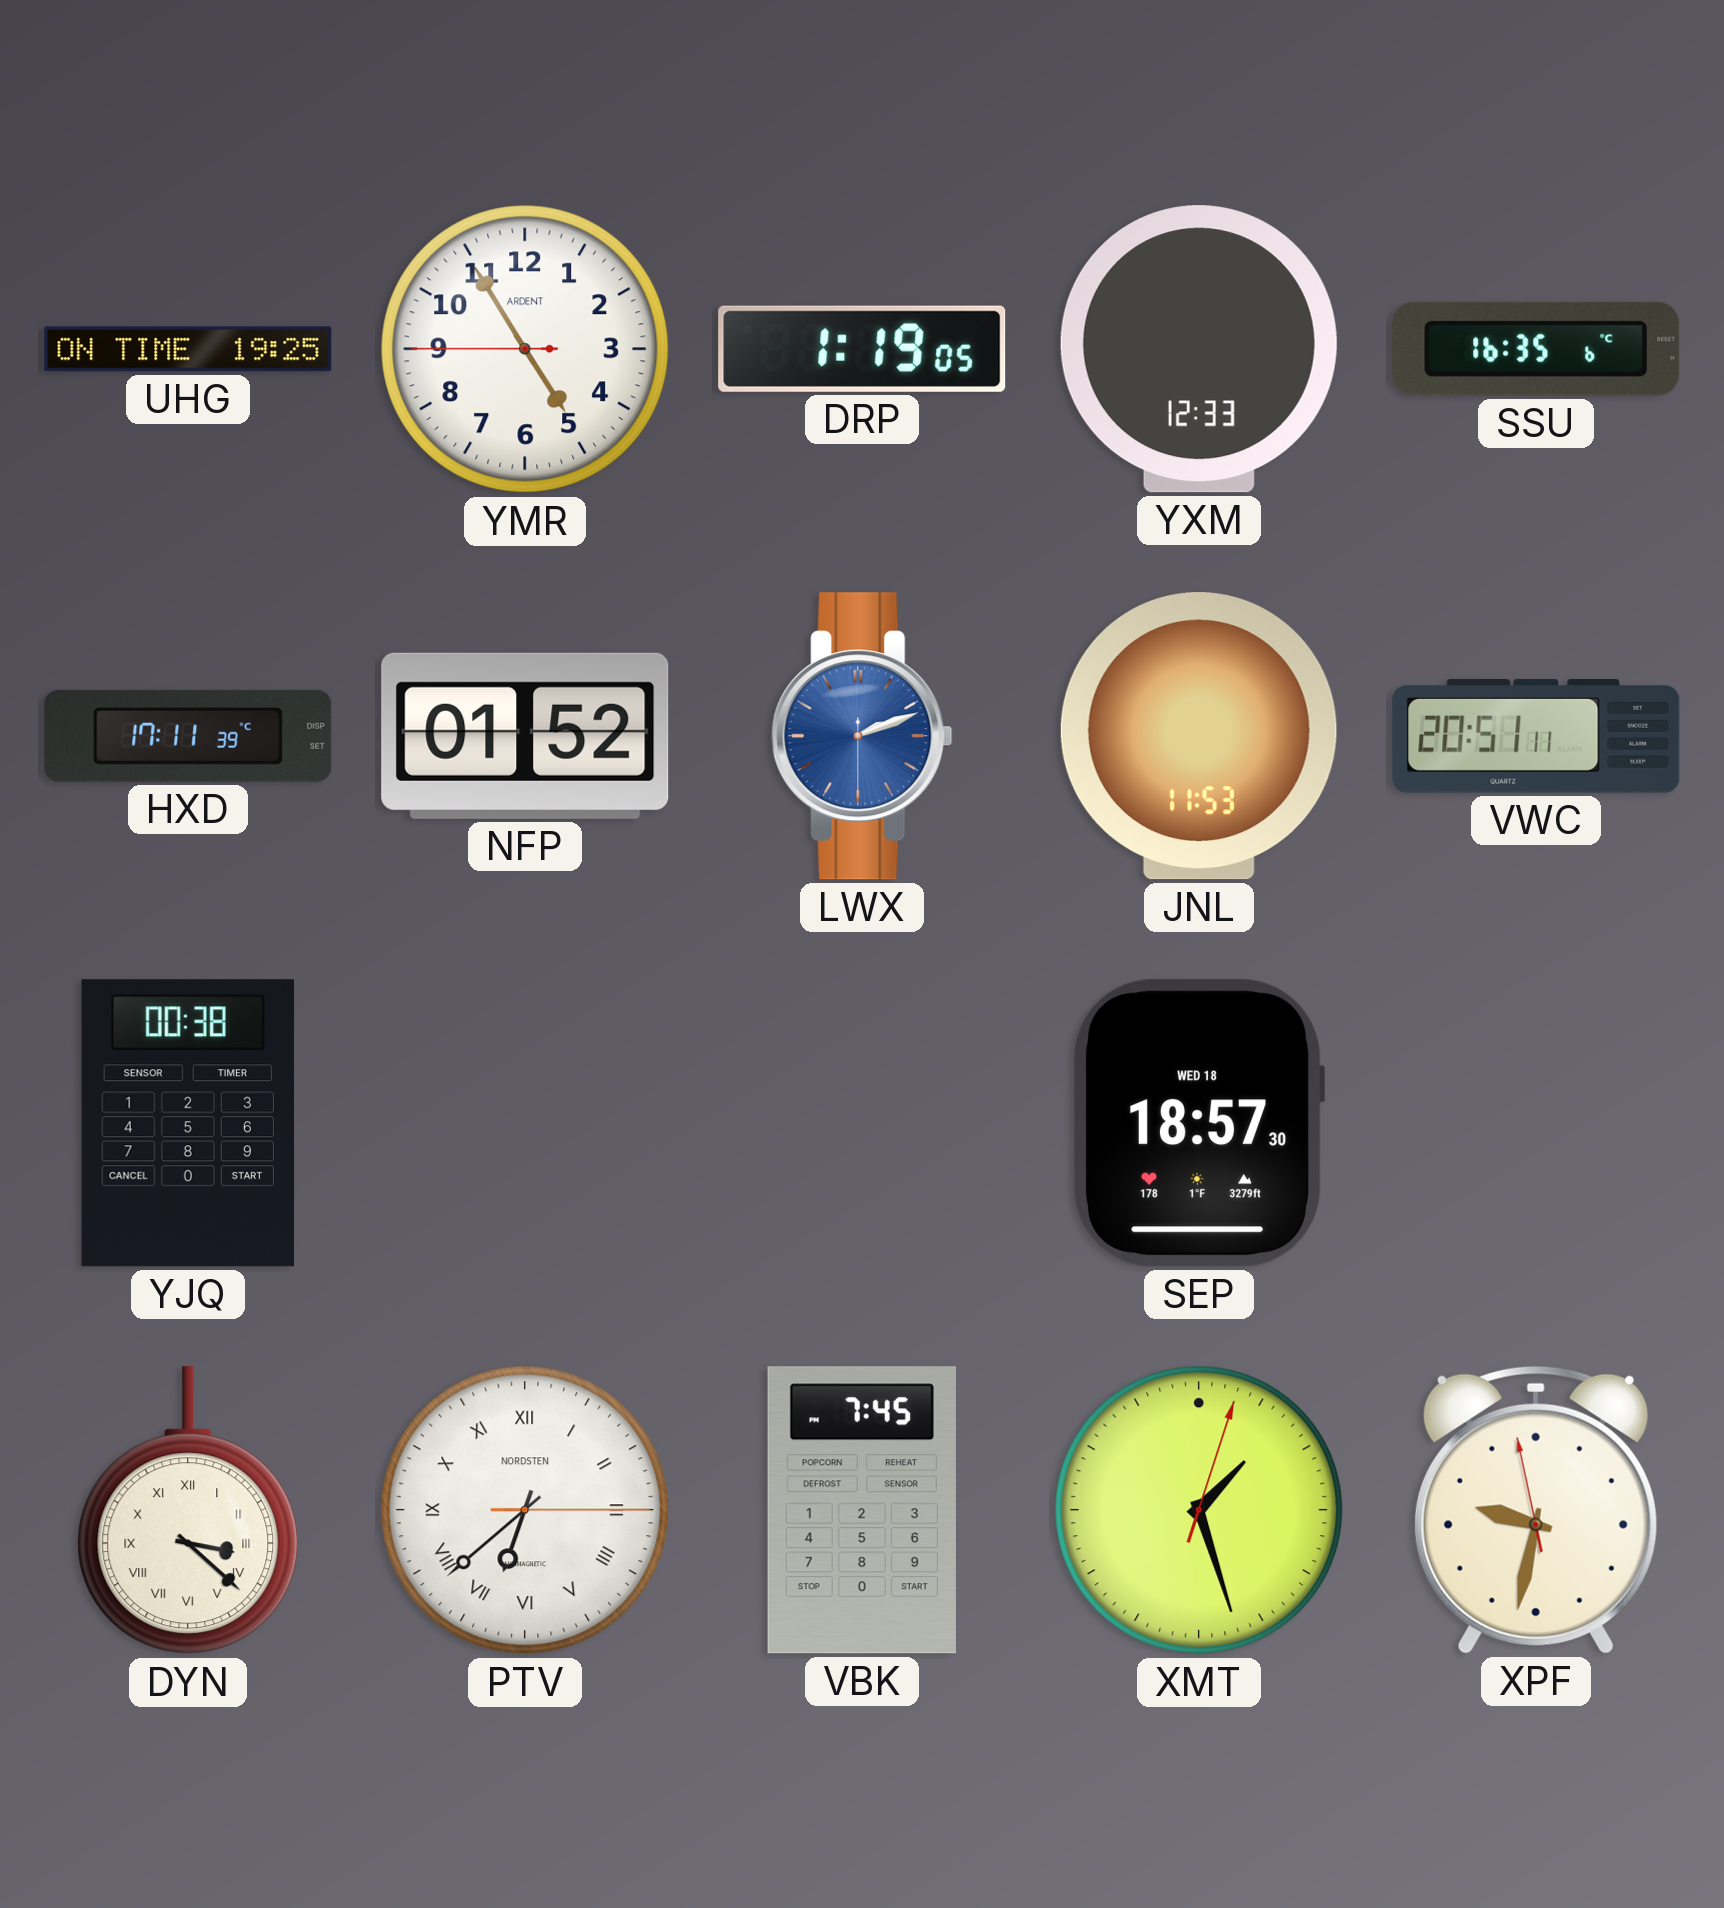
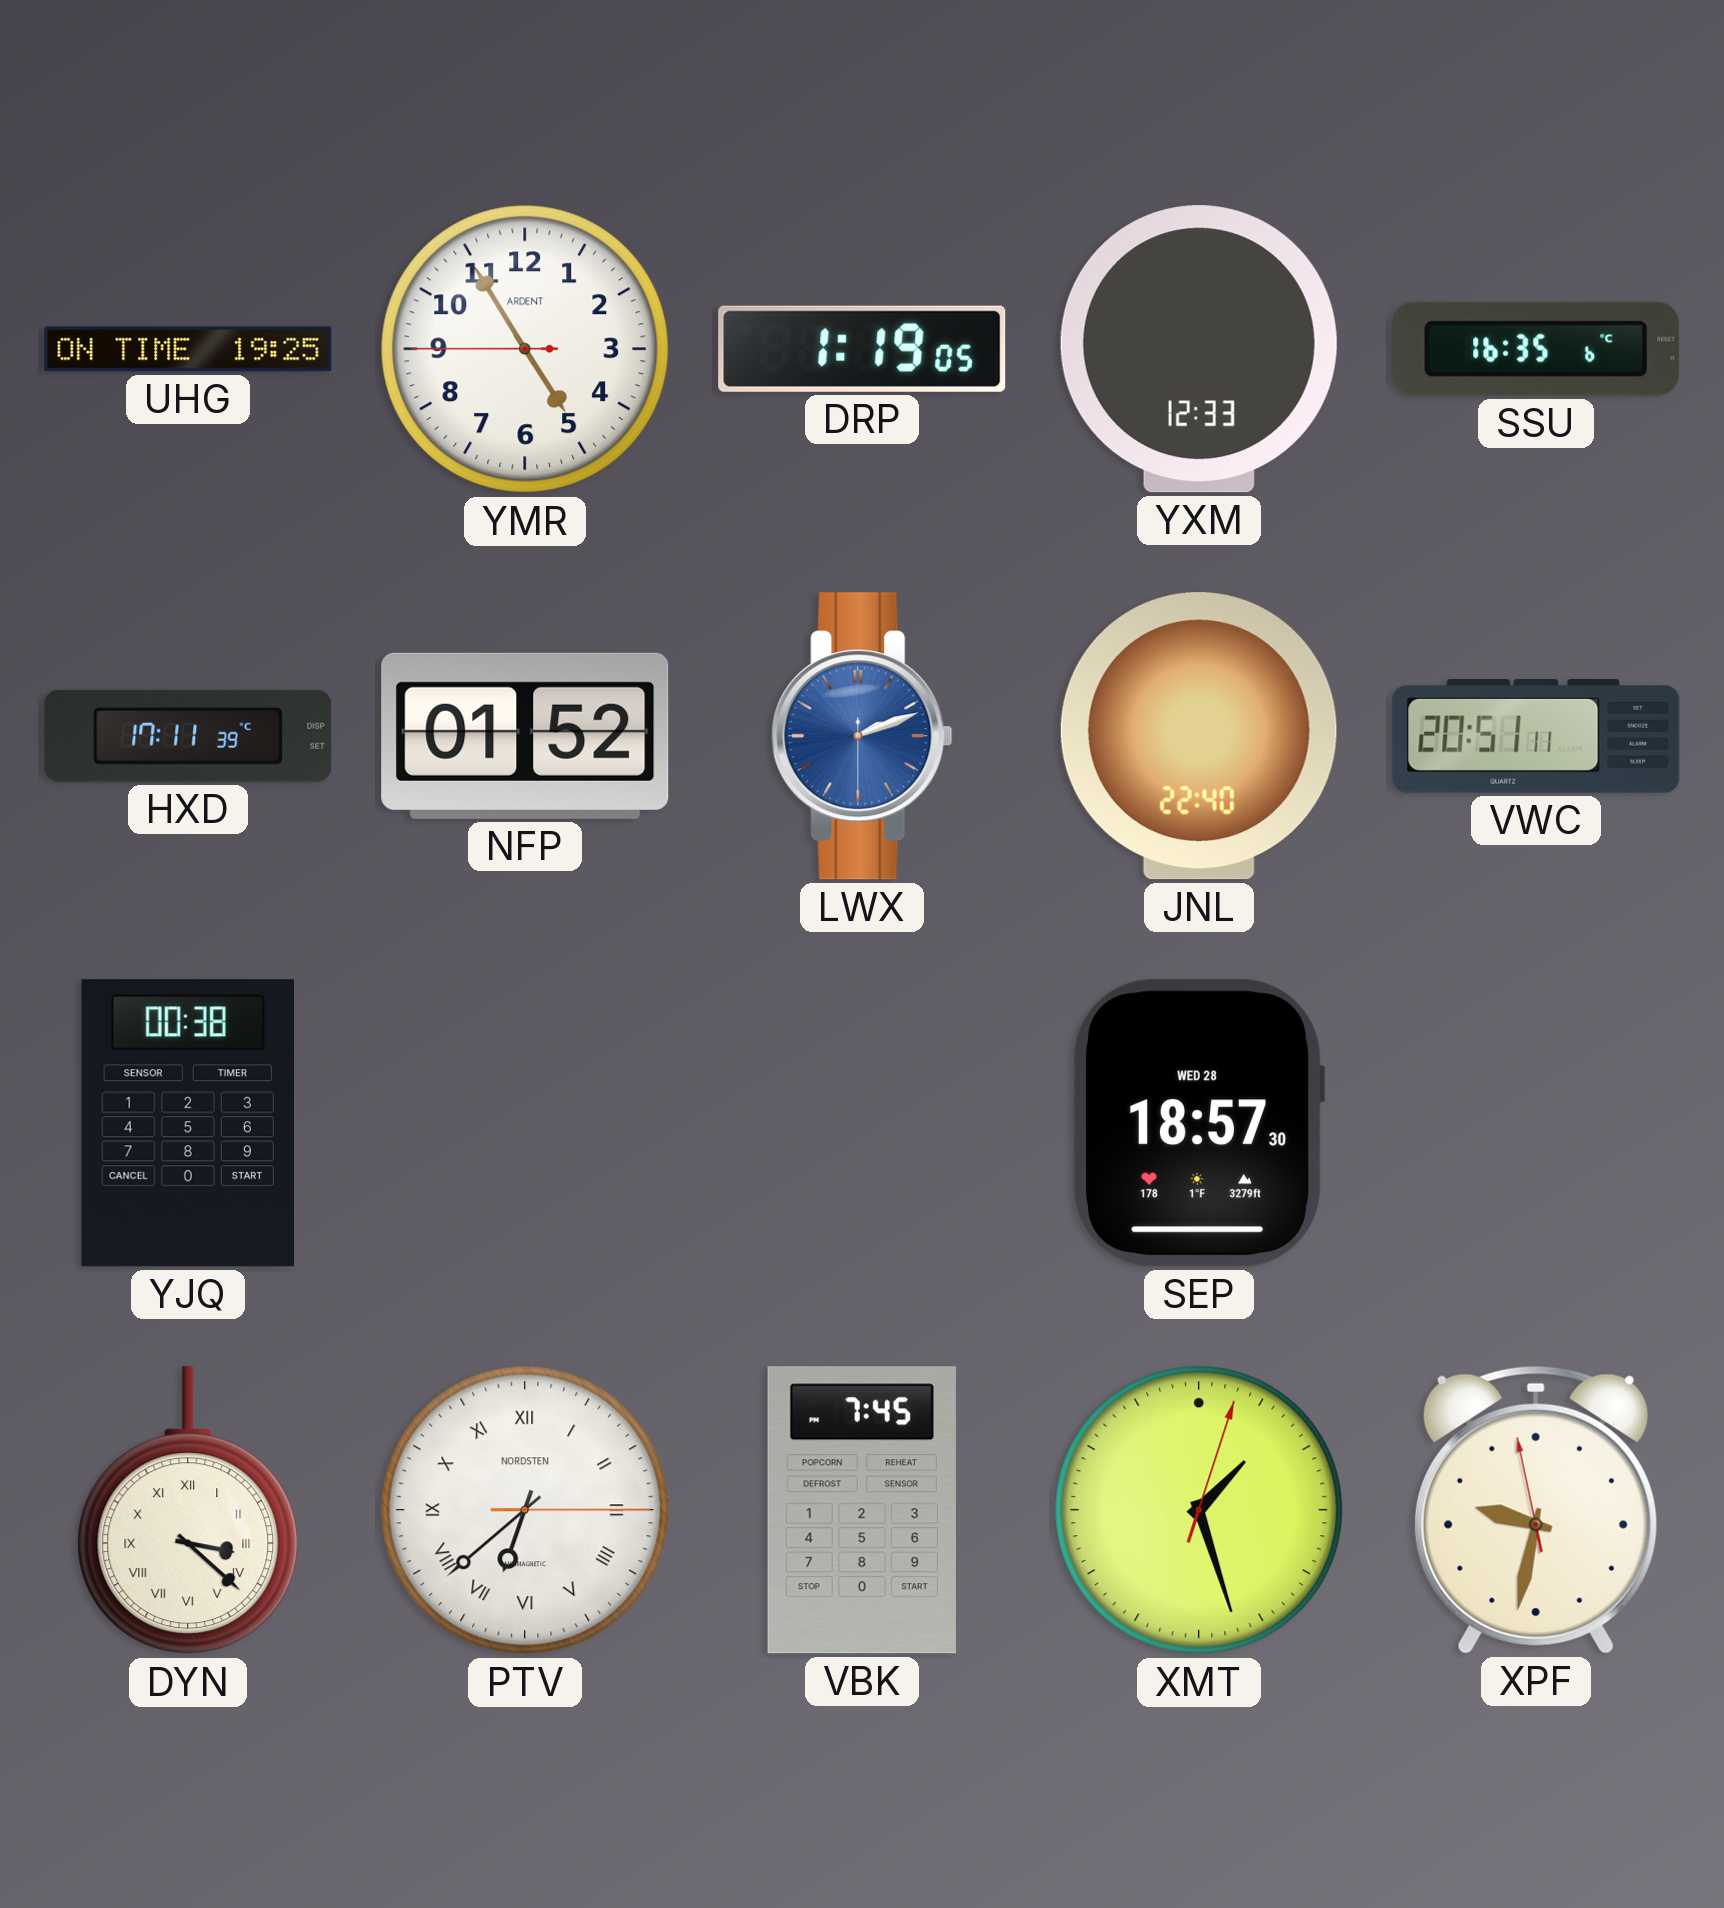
JNL: 11:53 -> 22:40 (1199, 736)
SEP date: WED 18 -> WED 28 (1199, 1123)
